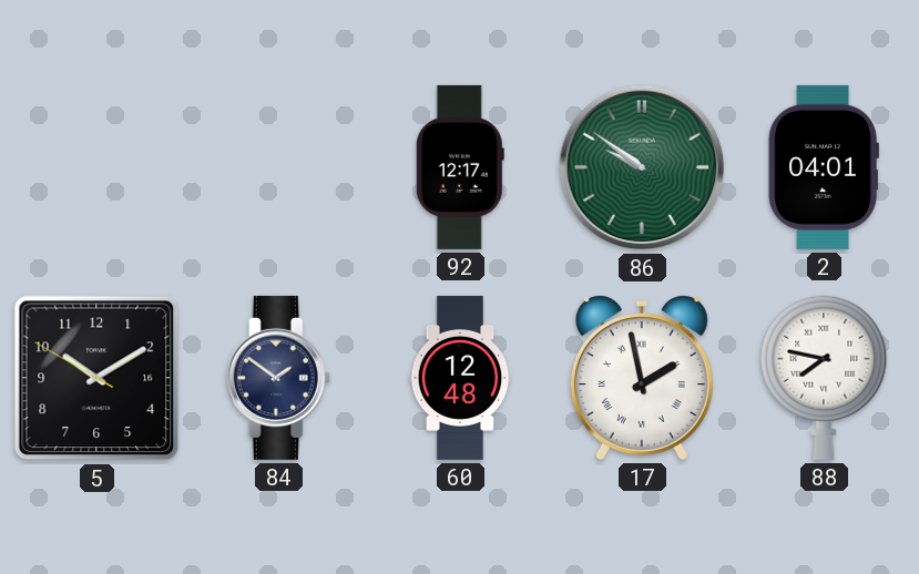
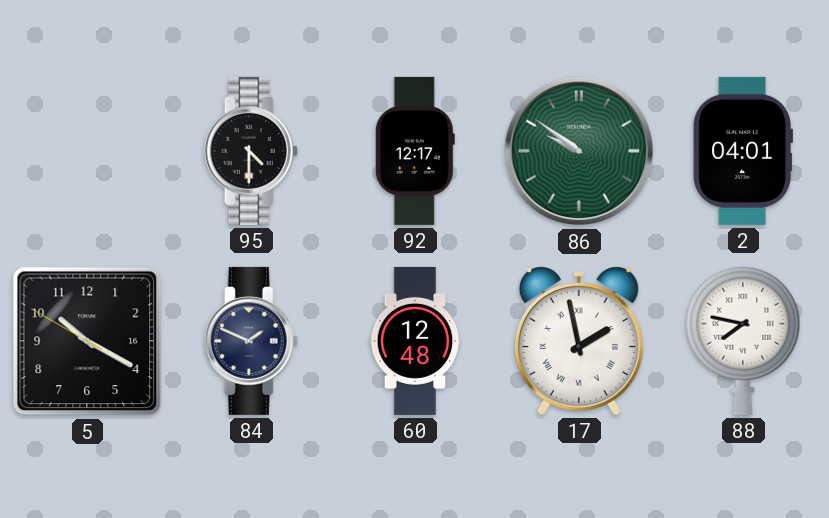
95: none -> 4:30 (251, 151)
5: 10:09 -> 10:19 (87, 341)
84: 1:51 -> 1:49 (251, 341)
